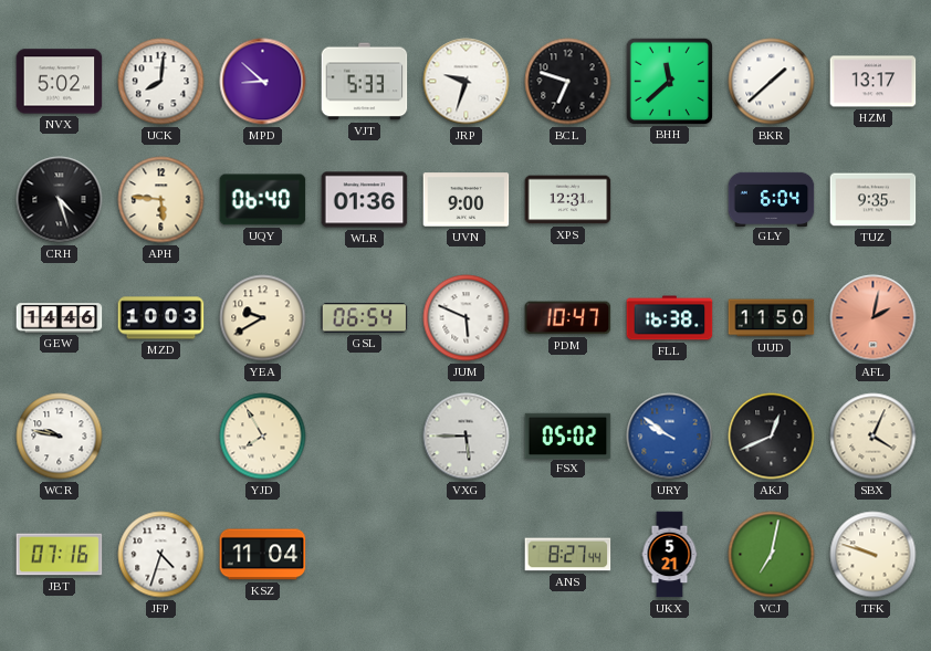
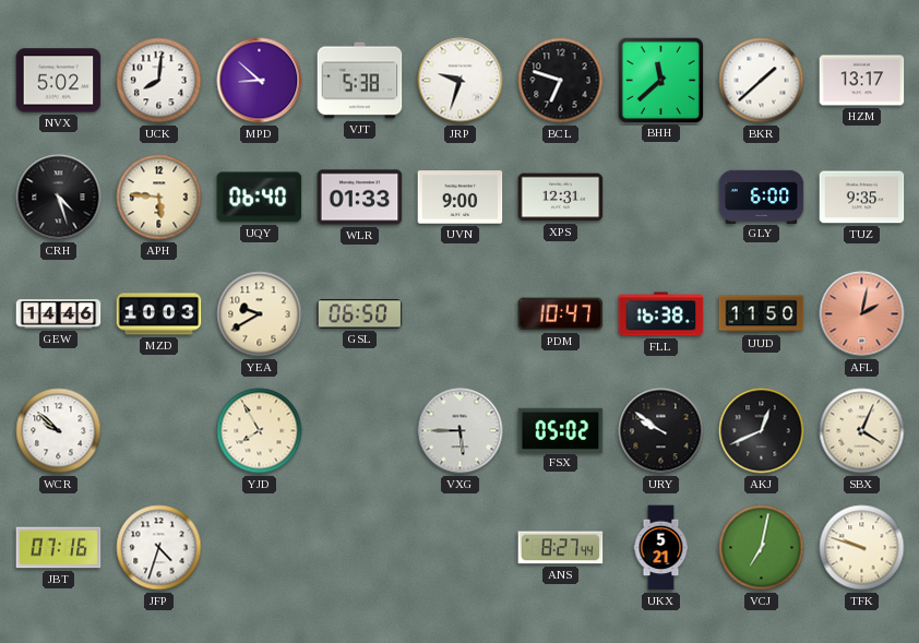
VJT: 5:33 -> 5:38 (360, 81)
WLR: 01:36 -> 01:33 (360, 198)
GLY: 6:04 -> 6:00 (762, 197)
GSL: 06:54 -> 06:50 (360, 314)
JUM: 5:49 -> none (467, 318)
WCR: 9:47 -> 9:52 (59, 431)
URY dial: blue -> black (661, 431)
KSZ: 11:04 -> none (263, 555)
